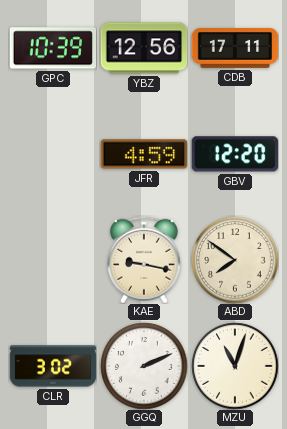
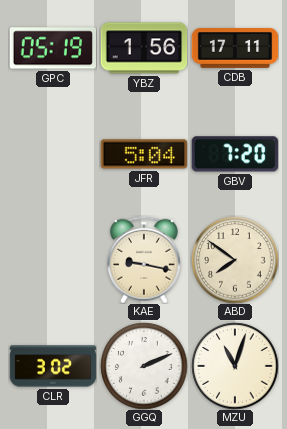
GPC: 10:39 -> 05:19 (53, 48)
YBZ: 12:56 -> 1:56 (144, 48)
JFR: 4:59 -> 5:04 (144, 154)
GBV: 12:20 -> 7:20 (234, 154)
